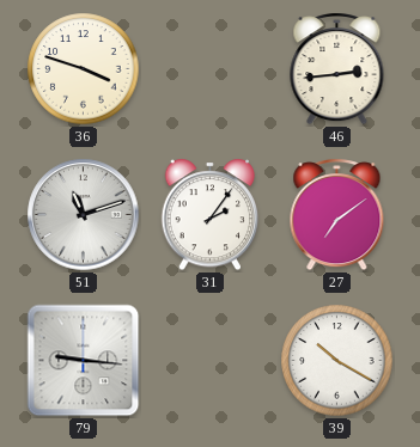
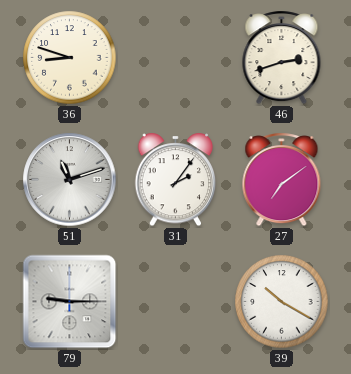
36: 3:48 -> 8:48 (70, 58)
46: 2:44 -> 2:42 (282, 58)
79: 9:16 -> 9:15 (70, 302)
